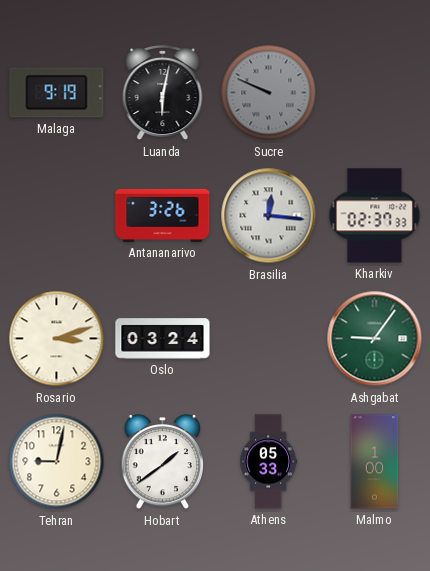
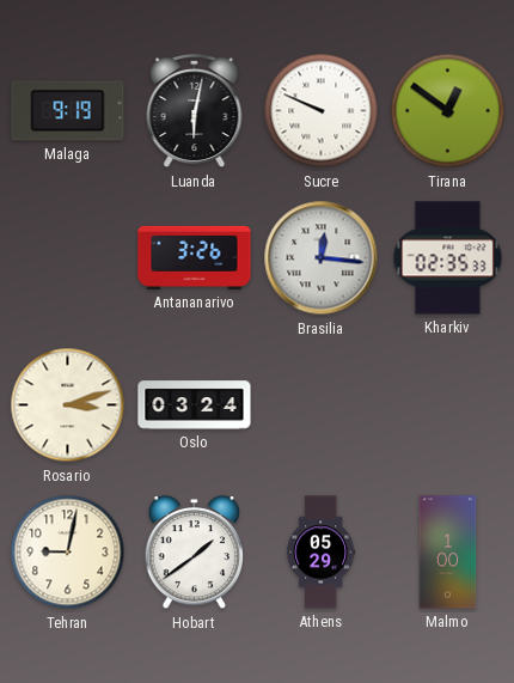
Sucre dial: grey -> white (322, 111)
Tirana: none -> 12:51 (448, 111)
Kharkiv: 02:37 -> 02:35 (448, 258)
Ashgabat: 9:06 -> none (375, 339)
Athens: 05:33 -> 05:29 (322, 553)
